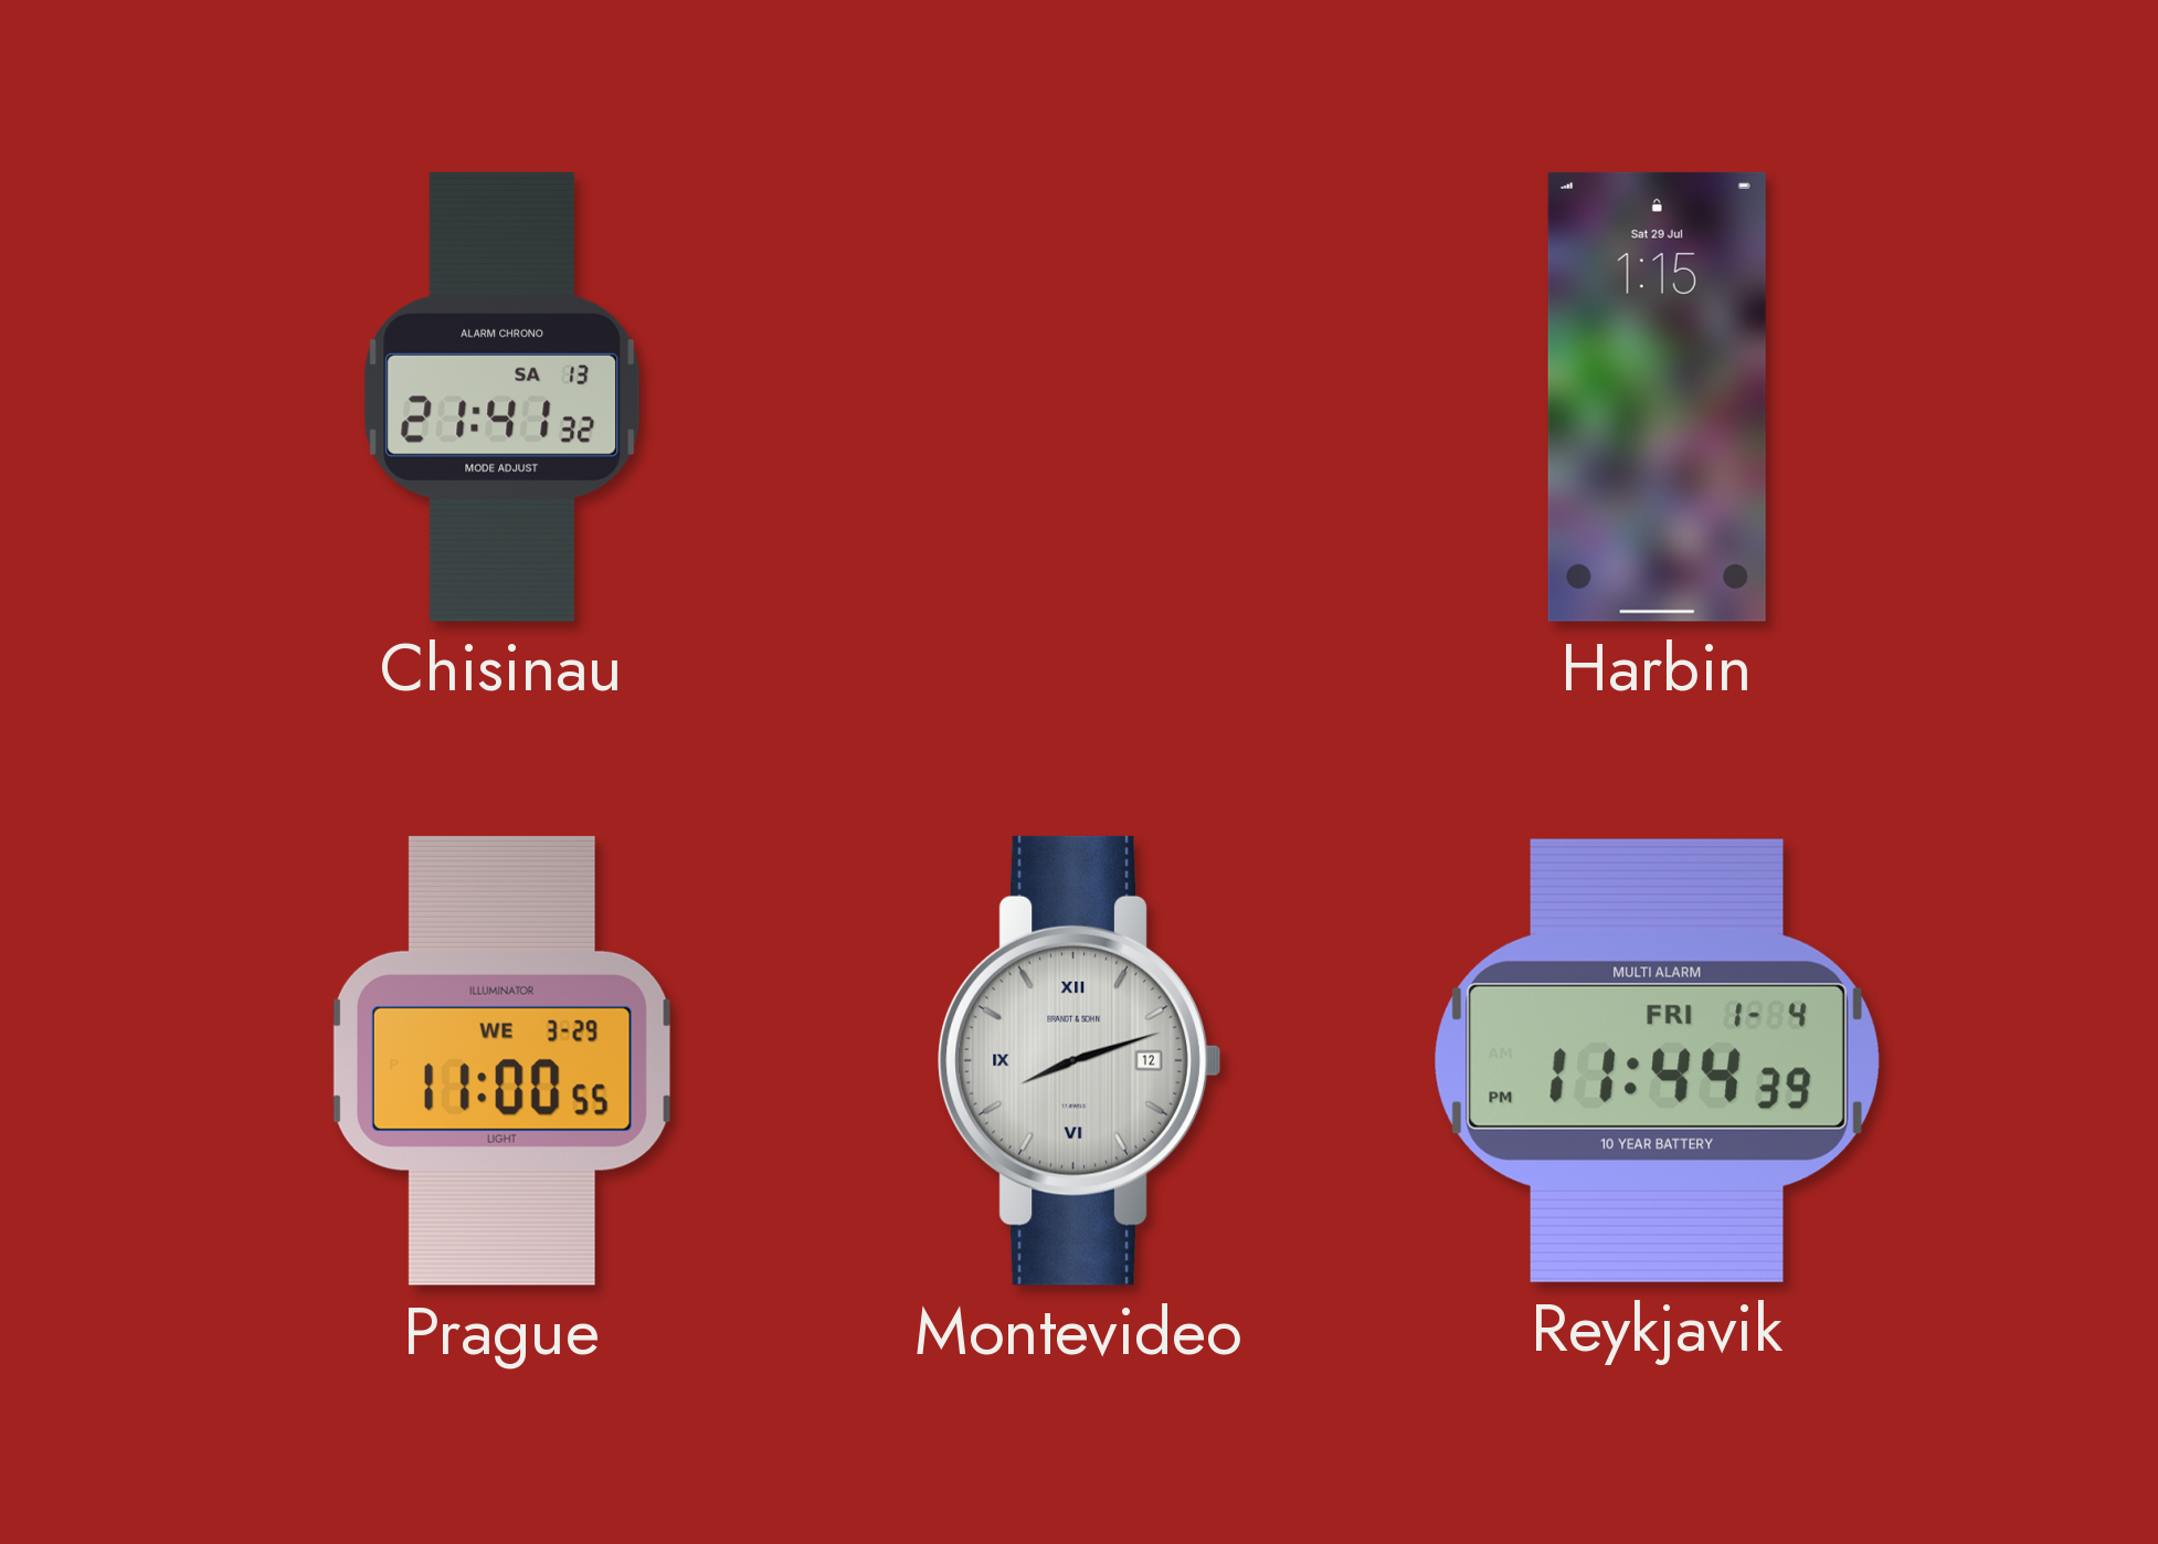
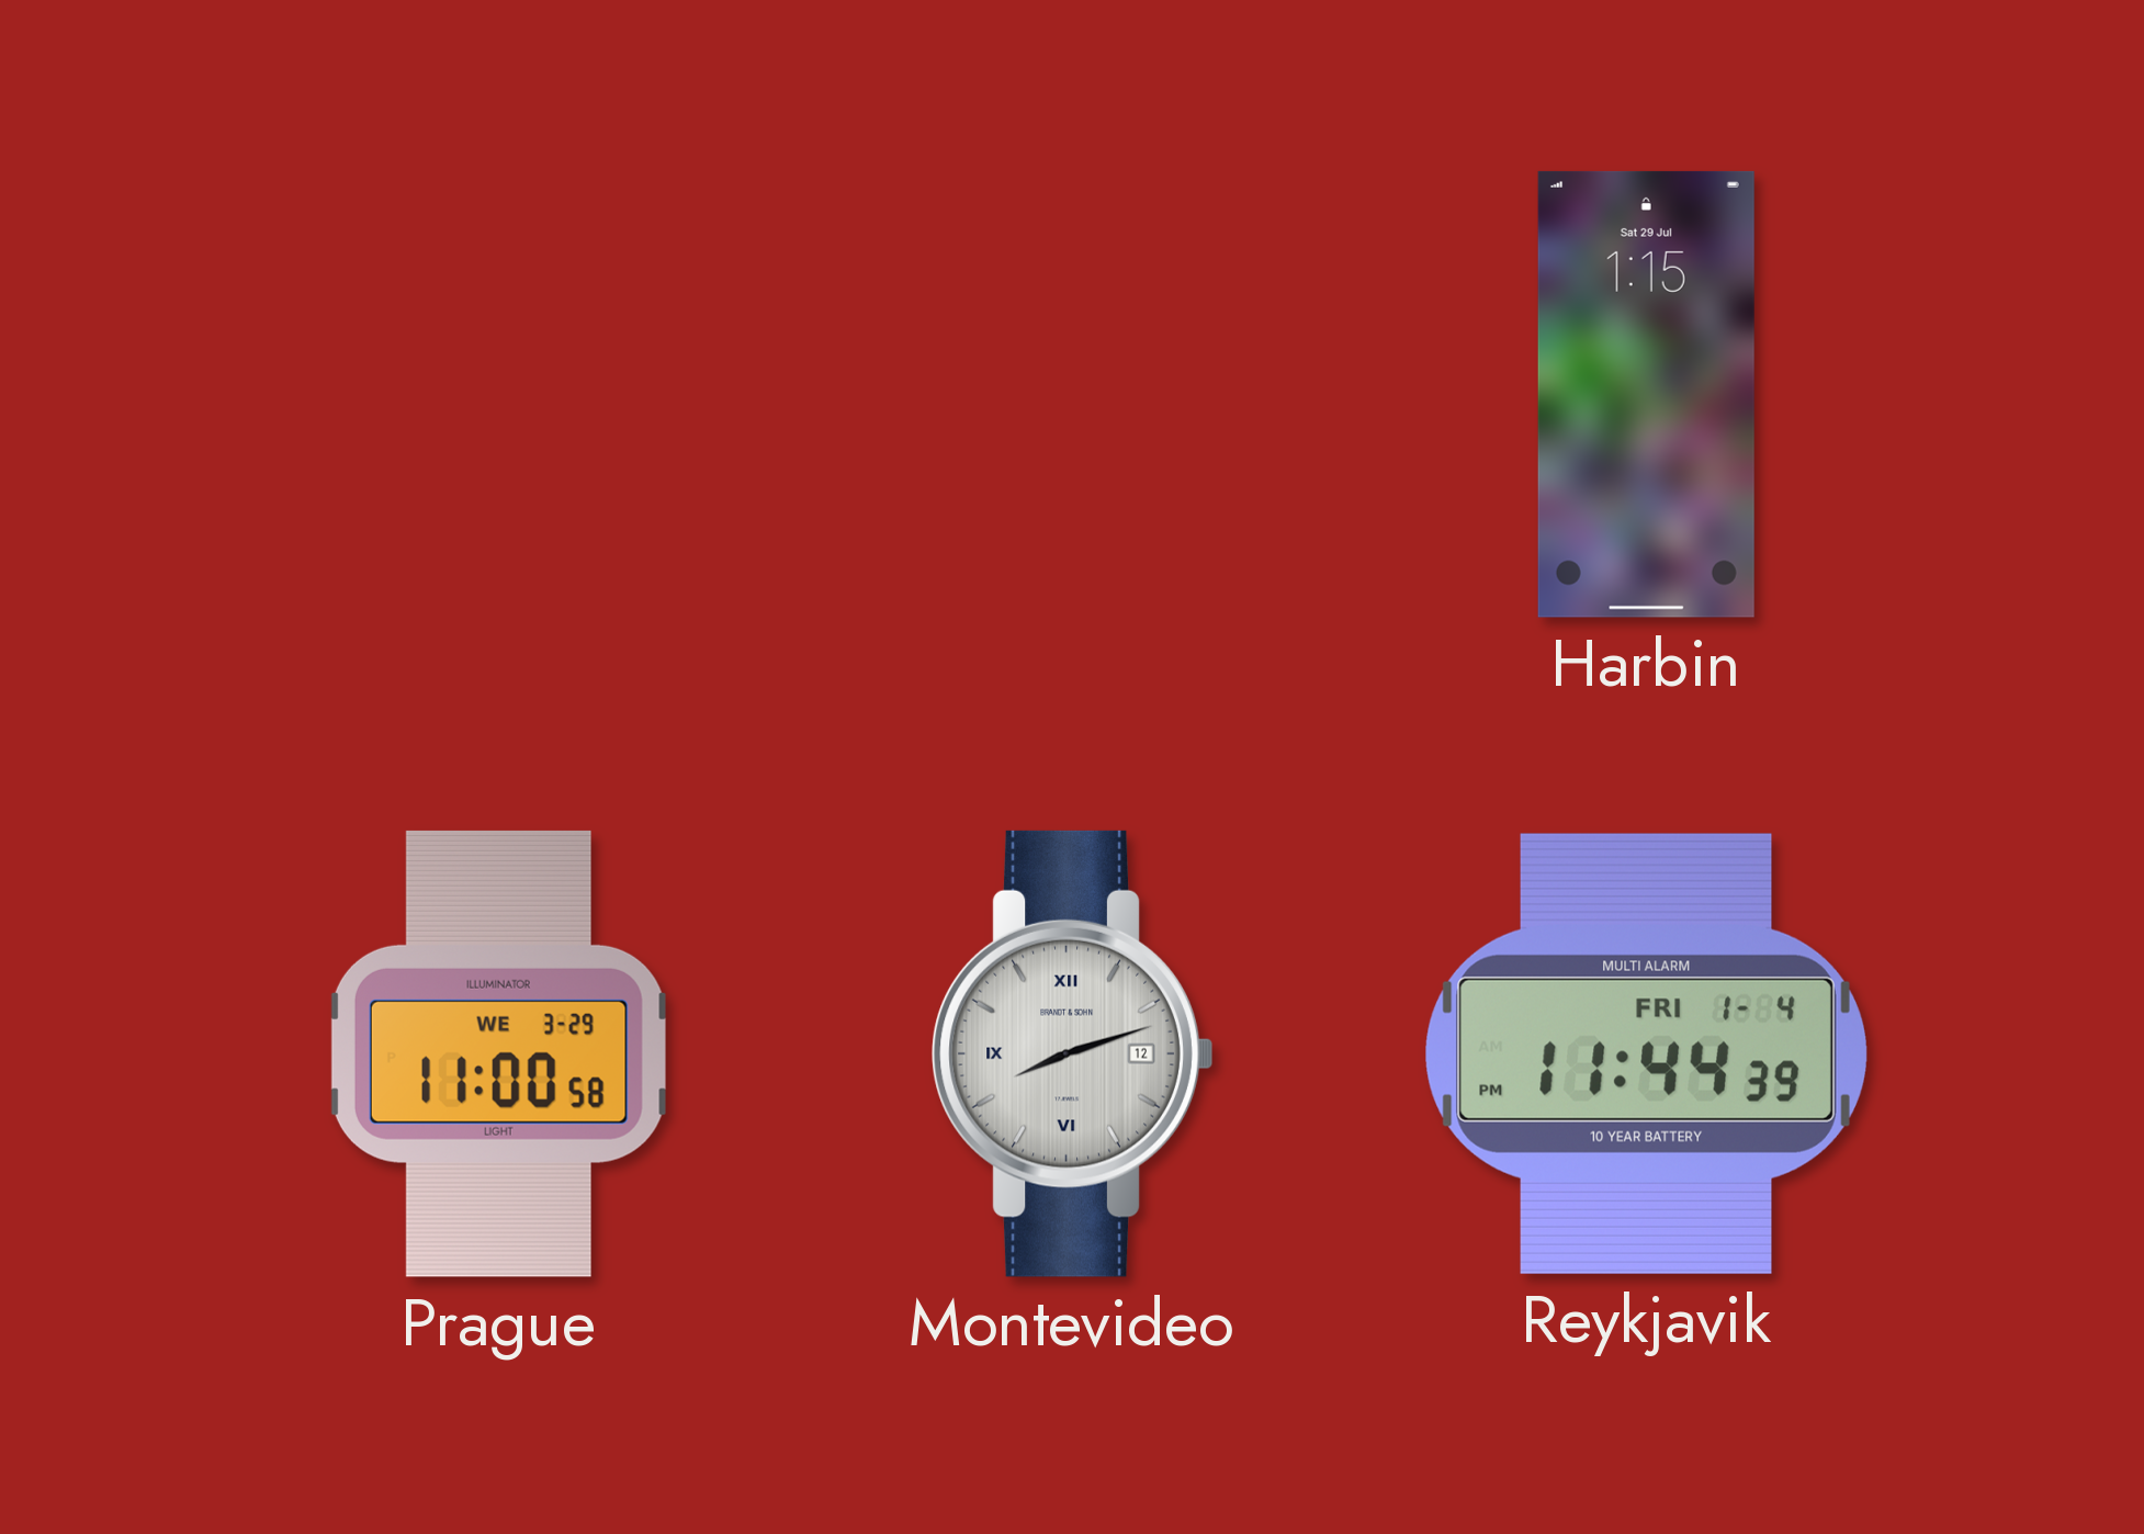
Chisinau: 21:41 -> none (503, 396)
Prague: 11:00:55 -> 11:00:58 (498, 1053)
